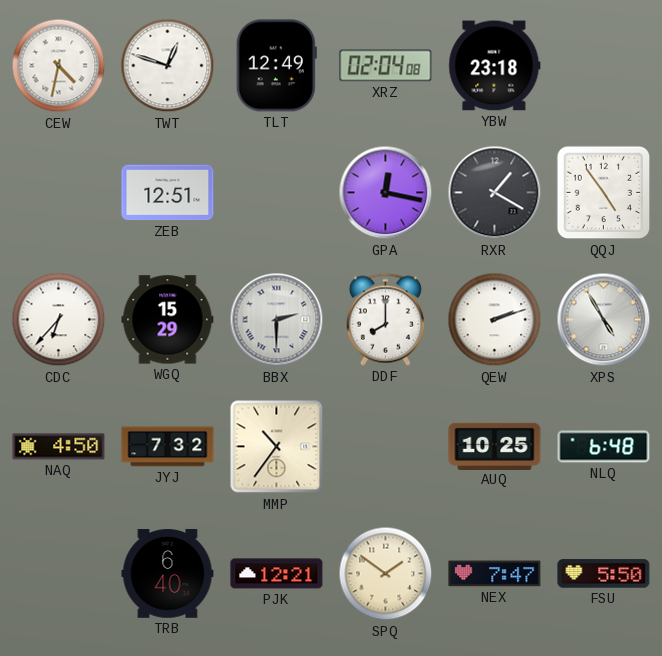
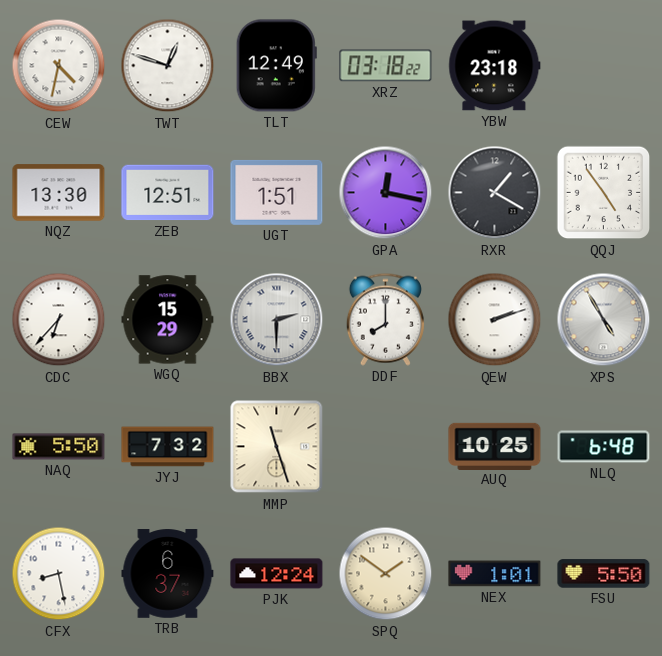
XRZ: 02:04 -> 03:18 (386, 66)
NQZ: none -> 13:30 (59, 193)
UGT: none -> 1:51 (277, 192)
NAQ: 4:50 -> 5:50 (59, 447)
MMP: 10:36 -> 11:27 (277, 447)
CFX: none -> 8:28 (59, 574)
TRB: 6:40 -> 6:37 (168, 574)
PJK: 12:21 -> 12:24 (277, 574)
NEX: 7:47 -> 1:01 (495, 574)
